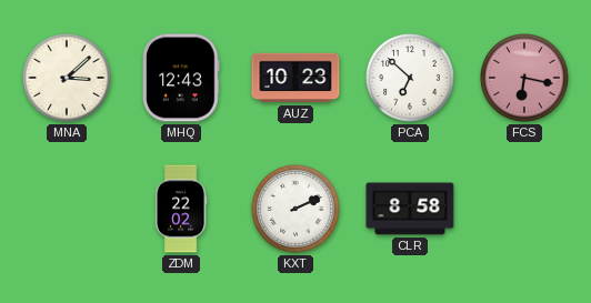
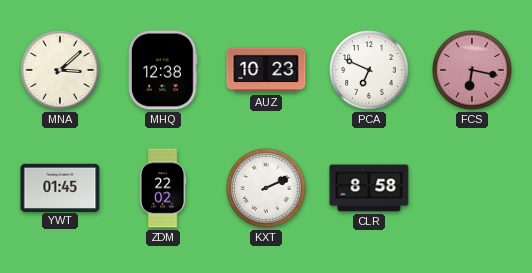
MHQ: 12:43 -> 12:38 (164, 70)
PCA: 6:52 -> 6:49 (369, 70)
YWT: none -> 01:45 (60, 187)
